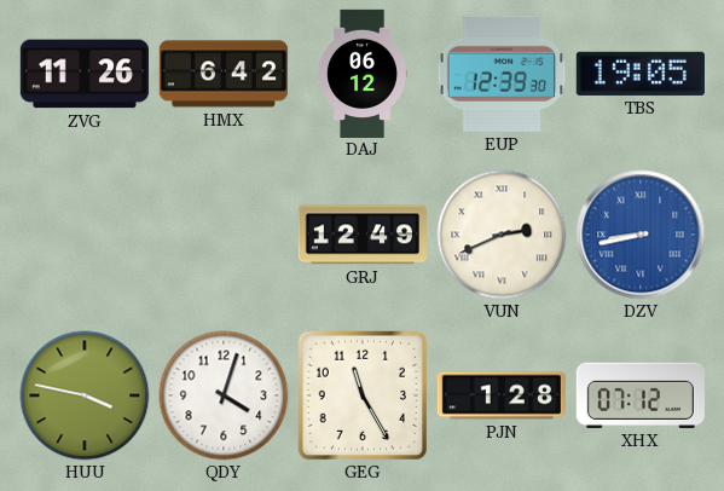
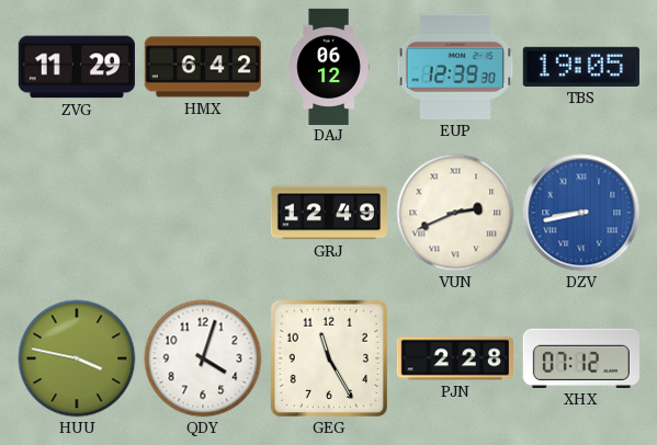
ZVG: 11:26 -> 11:29 (77, 67)
PJN: 1:28 -> 2:28 (455, 358)
